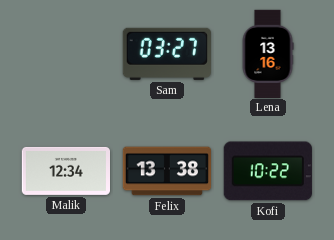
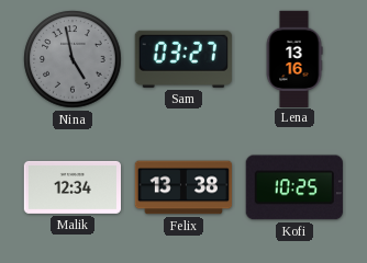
Nina: none -> 4:58 (73, 59)
Kofi: 10:22 -> 10:25 (294, 187)
